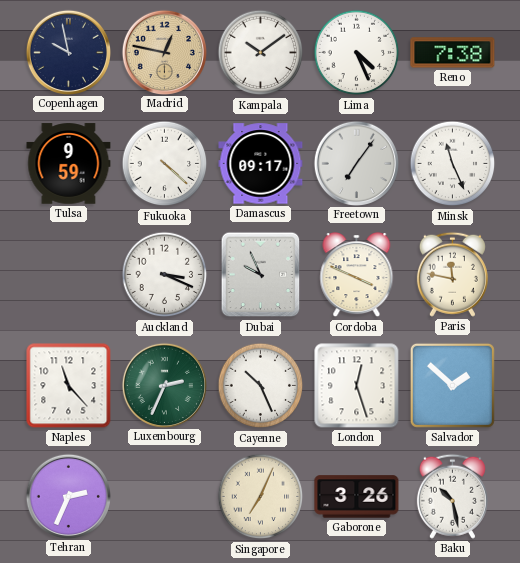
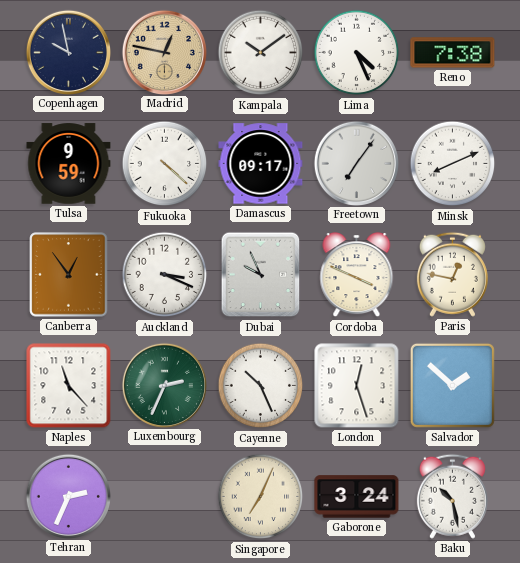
Minsk: 11:26 -> 8:11 (453, 164)
Canberra: none -> 12:54 (69, 275)
Paris: 11:47 -> 12:47 (452, 274)
Gaborone: 3:26 -> 3:24 (357, 497)
